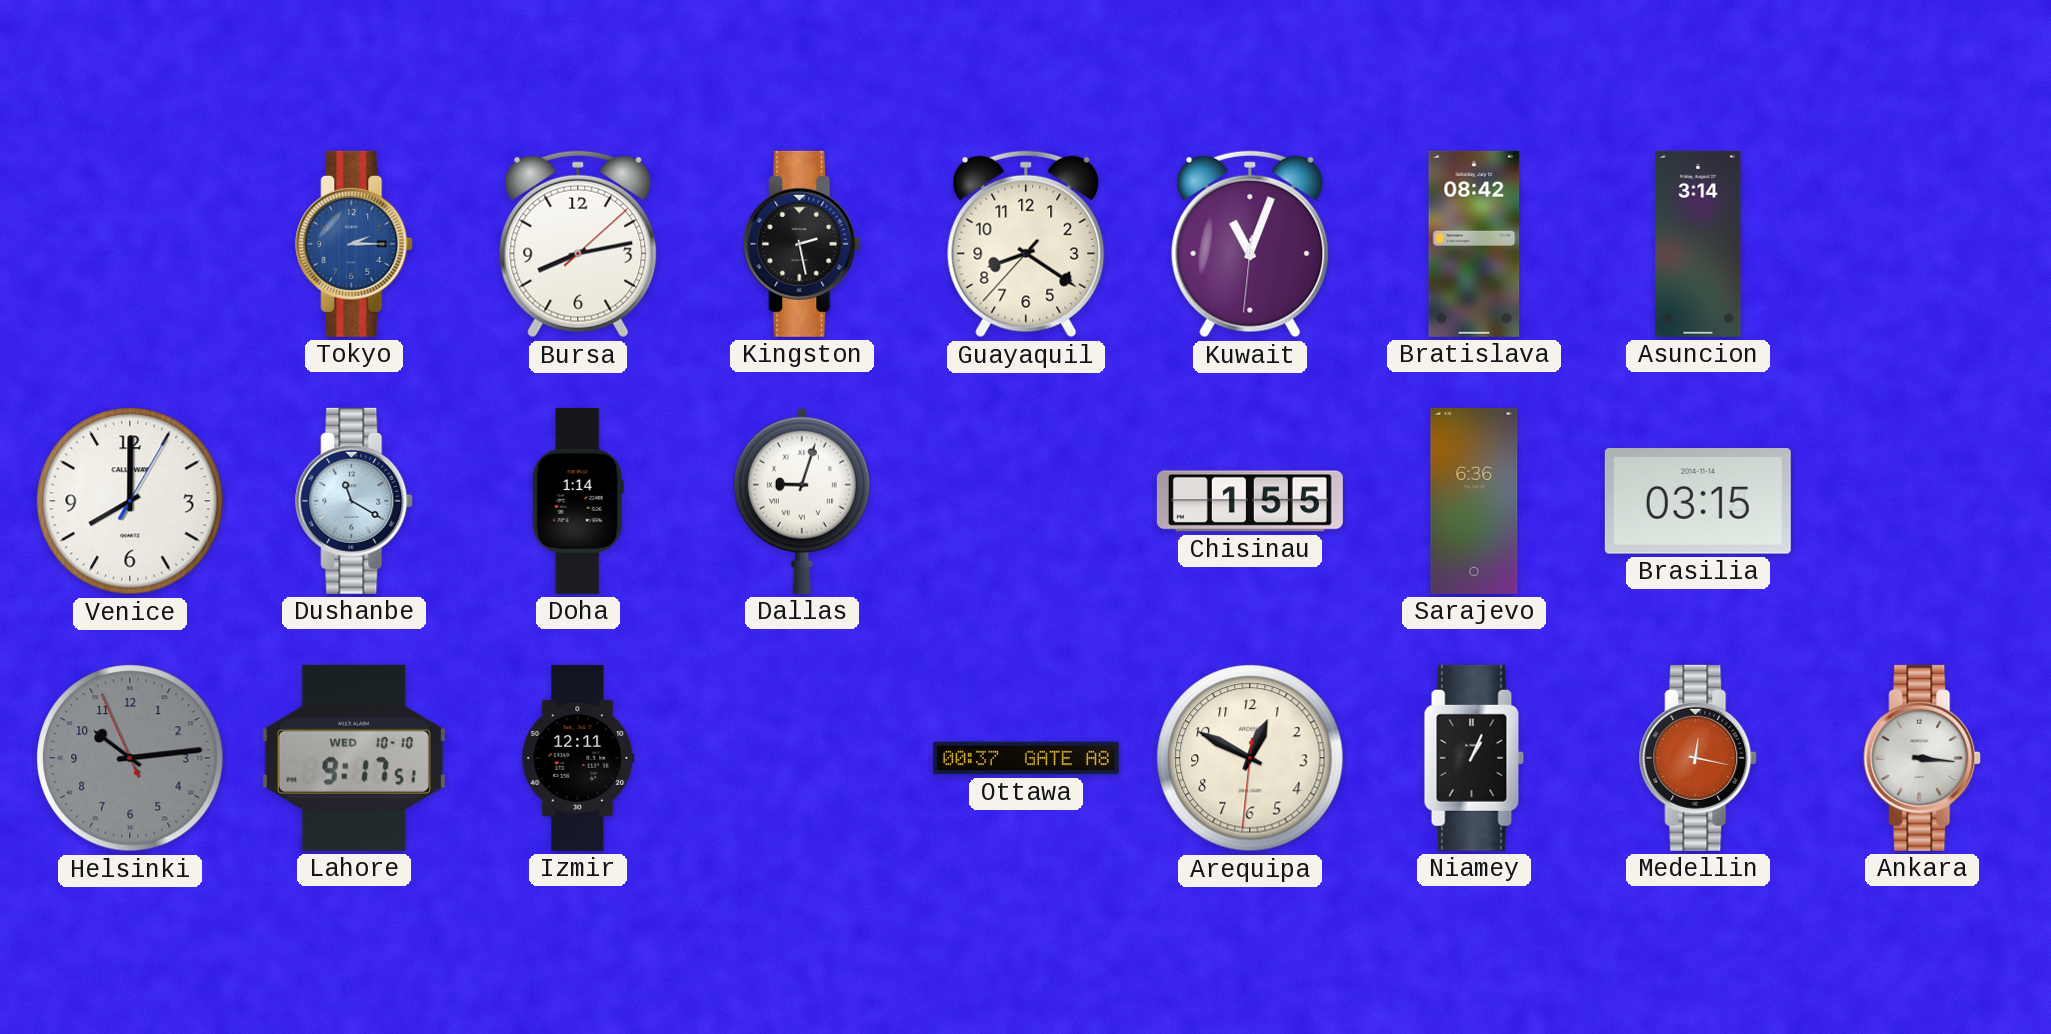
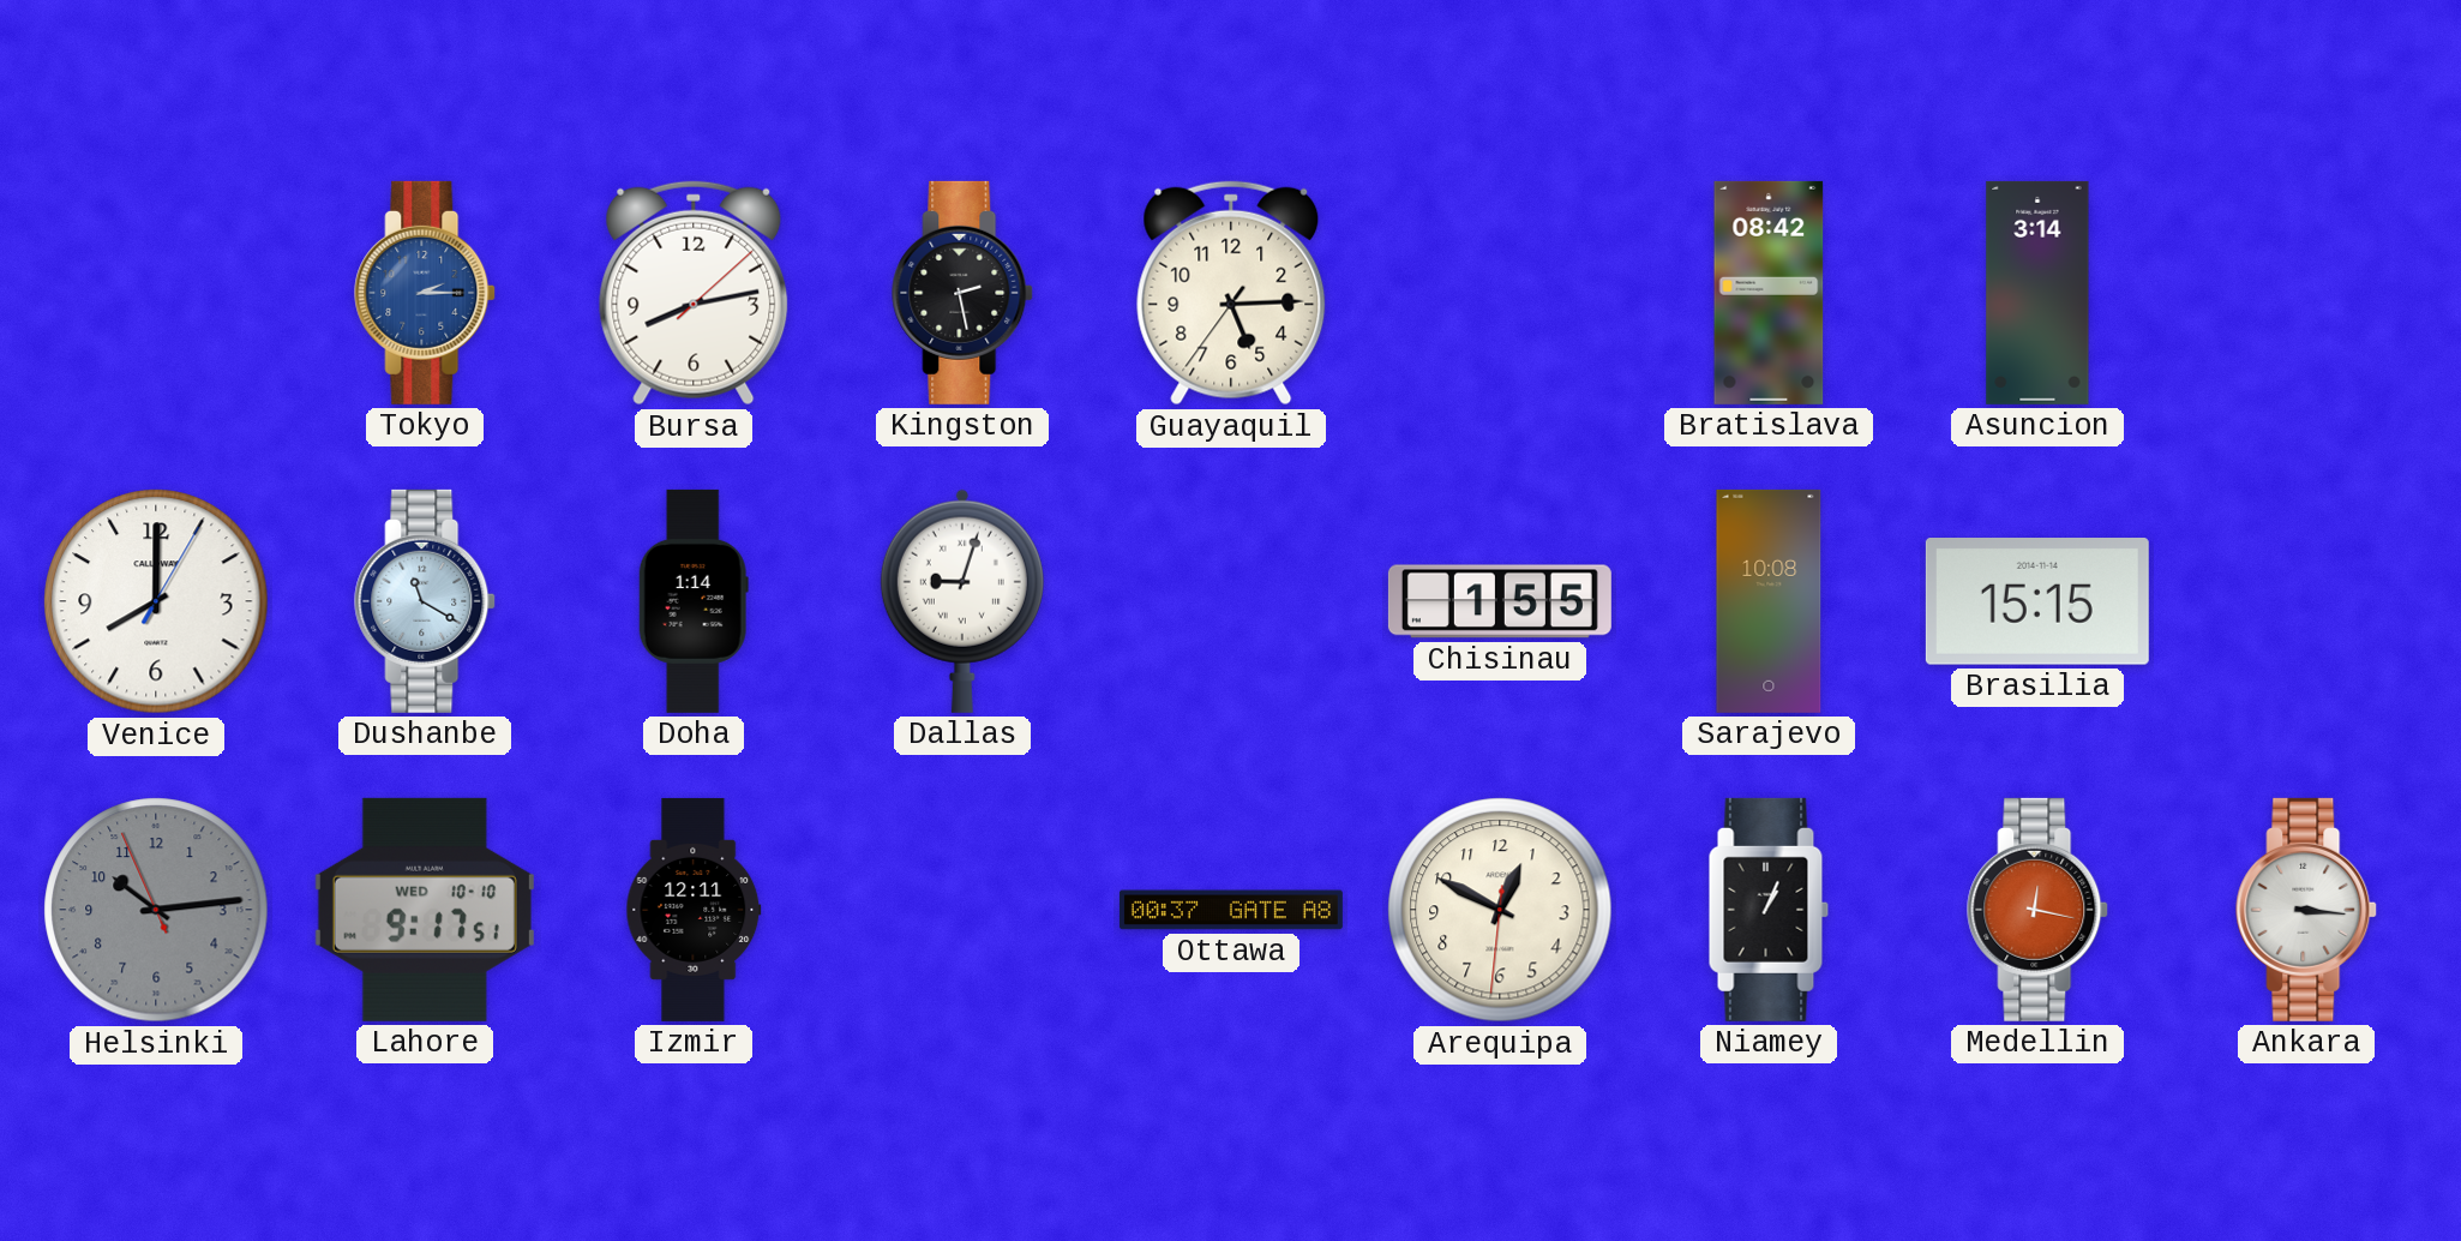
Guayaquil: 8:20 -> 5:14 (1231, 293)
Kuwait: 11:03 -> none (1250, 244)
Sarajevo: 6:36 -> 10:08 (1769, 601)
Brasilia: 03:15 -> 15:15 (2037, 602)
